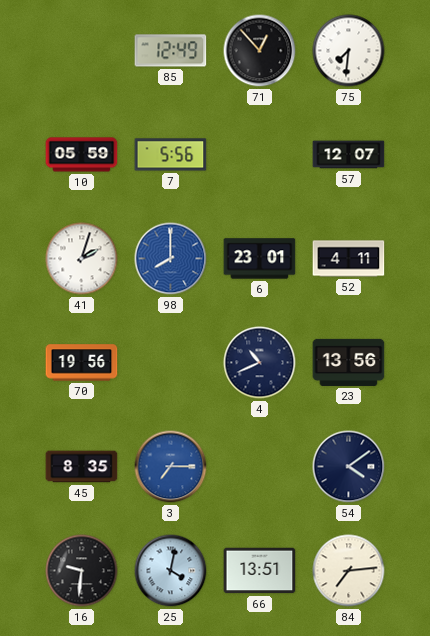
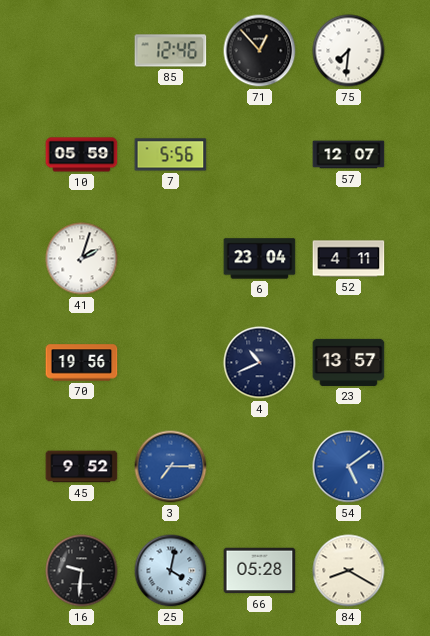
85: 12:49 -> 12:46 (171, 51)
98: 8:00 -> none (171, 259)
6: 23:01 -> 23:04 (260, 259)
23: 13:56 -> 13:57 (349, 362)
45: 8:35 -> 9:52 (82, 467)
54: 4:09 -> 5:09 (349, 467)
54 dial: navy -> blue (349, 467)
66: 13:51 -> 05:28 (260, 571)
84: 7:14 -> 8:20 (349, 571)
